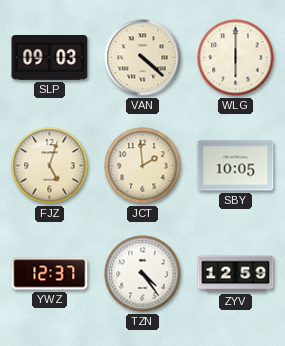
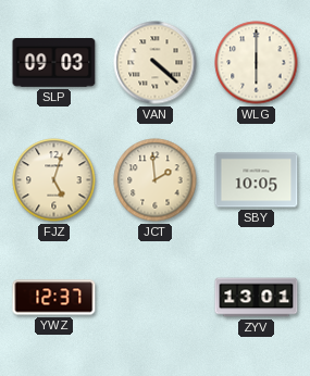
TZN: 4:24 -> none (143, 274)
ZYV: 12:59 -> 13:01 (257, 298)
